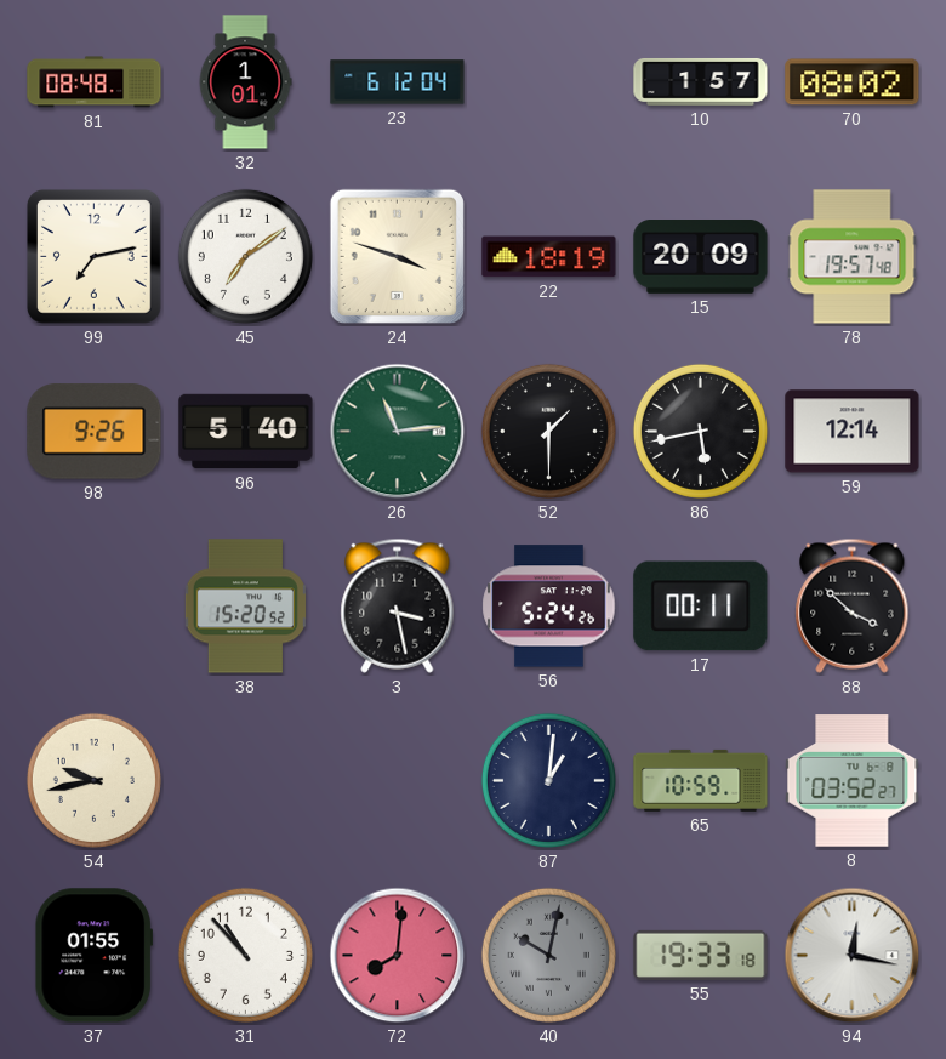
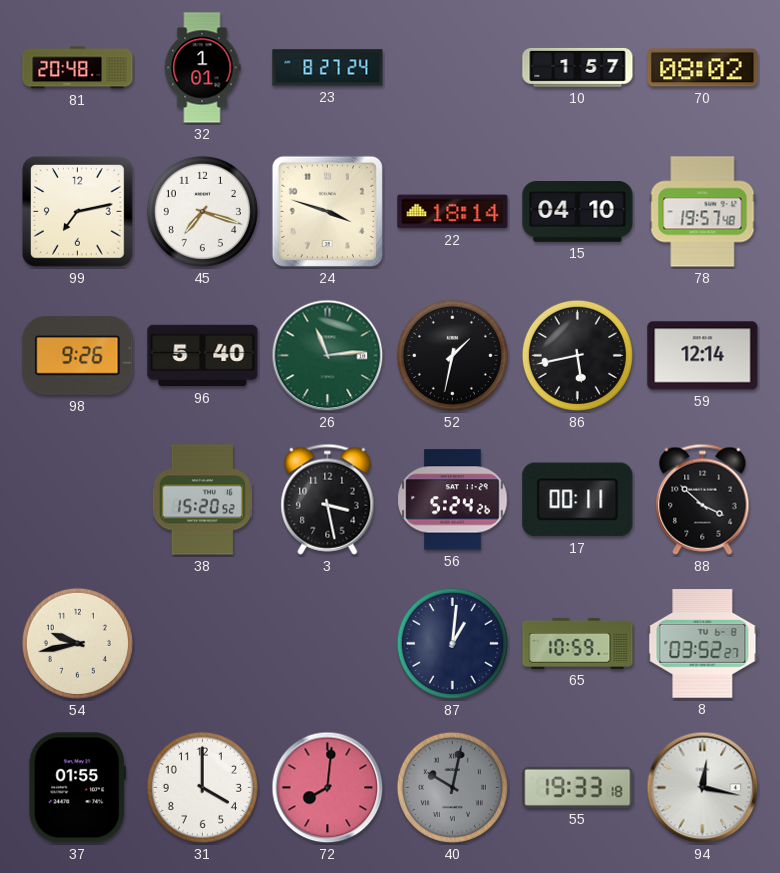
81: 08:48 -> 20:48 (78, 68)
23: 6:12 -> 8:27 (328, 68)
45: 7:09 -> 7:18 (202, 211)
22: 18:19 -> 18:14 (453, 212)
15: 20:09 -> 04:10 (578, 212)
52: 1:30 -> 1:32 (452, 355)
31: 10:53 -> 4:00 (202, 787)
